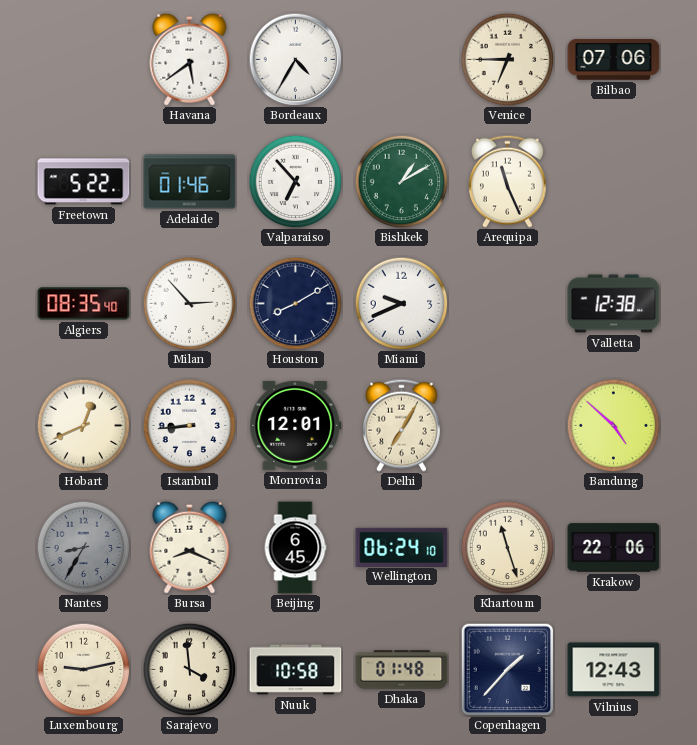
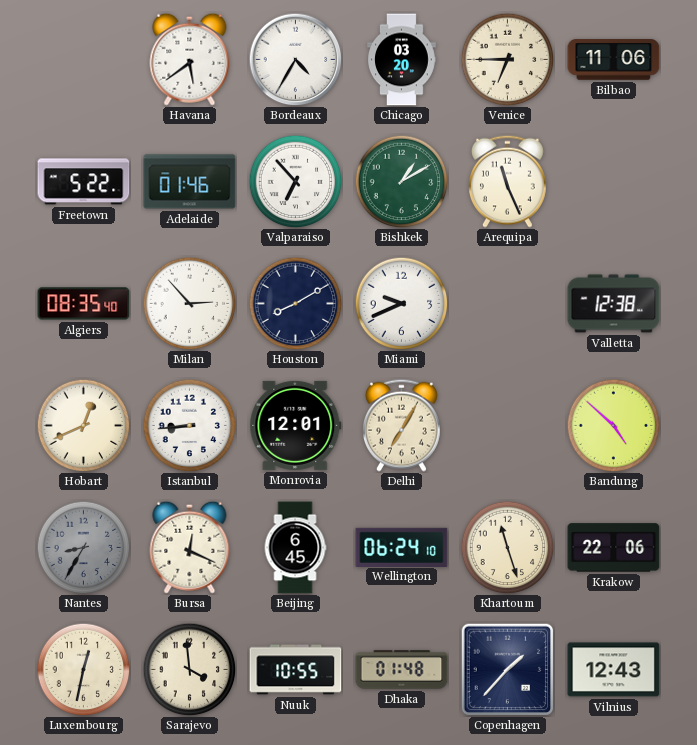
Chicago: none -> 03:20 (402, 60)
Bilbao: 07:06 -> 11:06 (614, 60)
Bursa: 8:19 -> 12:19 (190, 547)
Luxembourg: 9:13 -> 12:32 (83, 669)
Nuuk: 10:58 -> 10:55 (296, 670)
